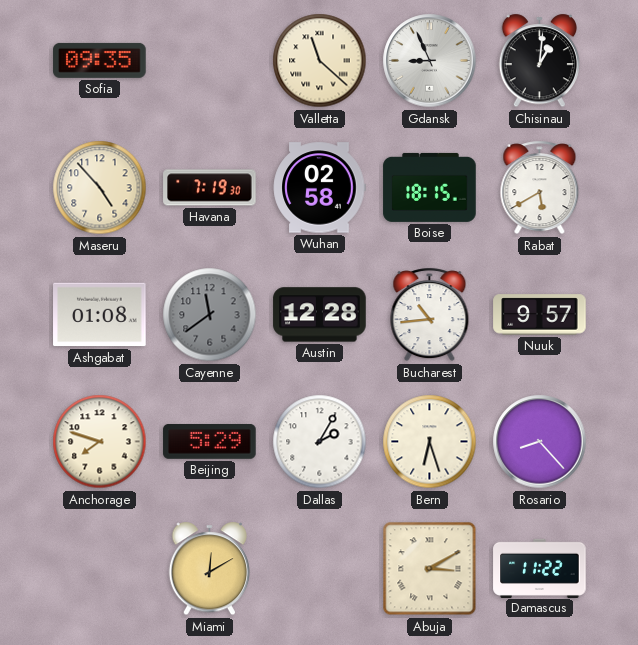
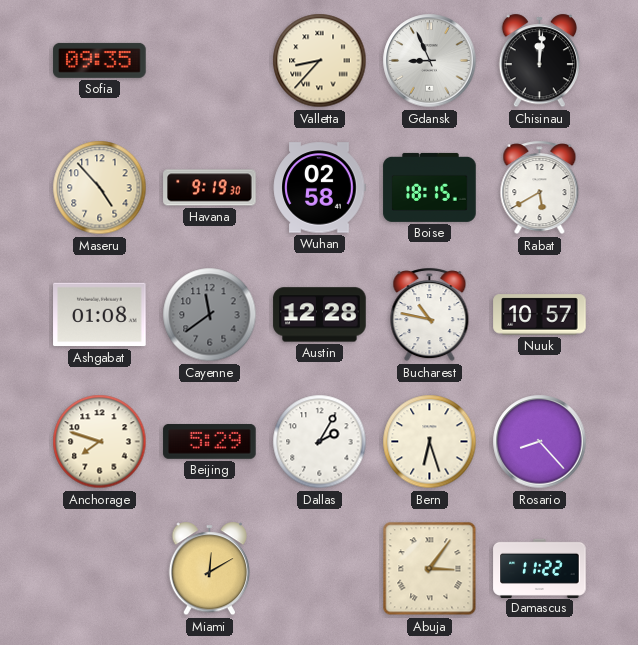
Valletta: 11:22 -> 8:37 (320, 61)
Chisinau: 1:01 -> 12:01 (539, 61)
Havana: 7:19 -> 9:19 (210, 188)
Bucharest: 10:44 -> 10:47 (430, 315)
Nuuk: 9:57 -> 10:57 (540, 315)
Abuja: 3:10 -> 3:06 (430, 569)
